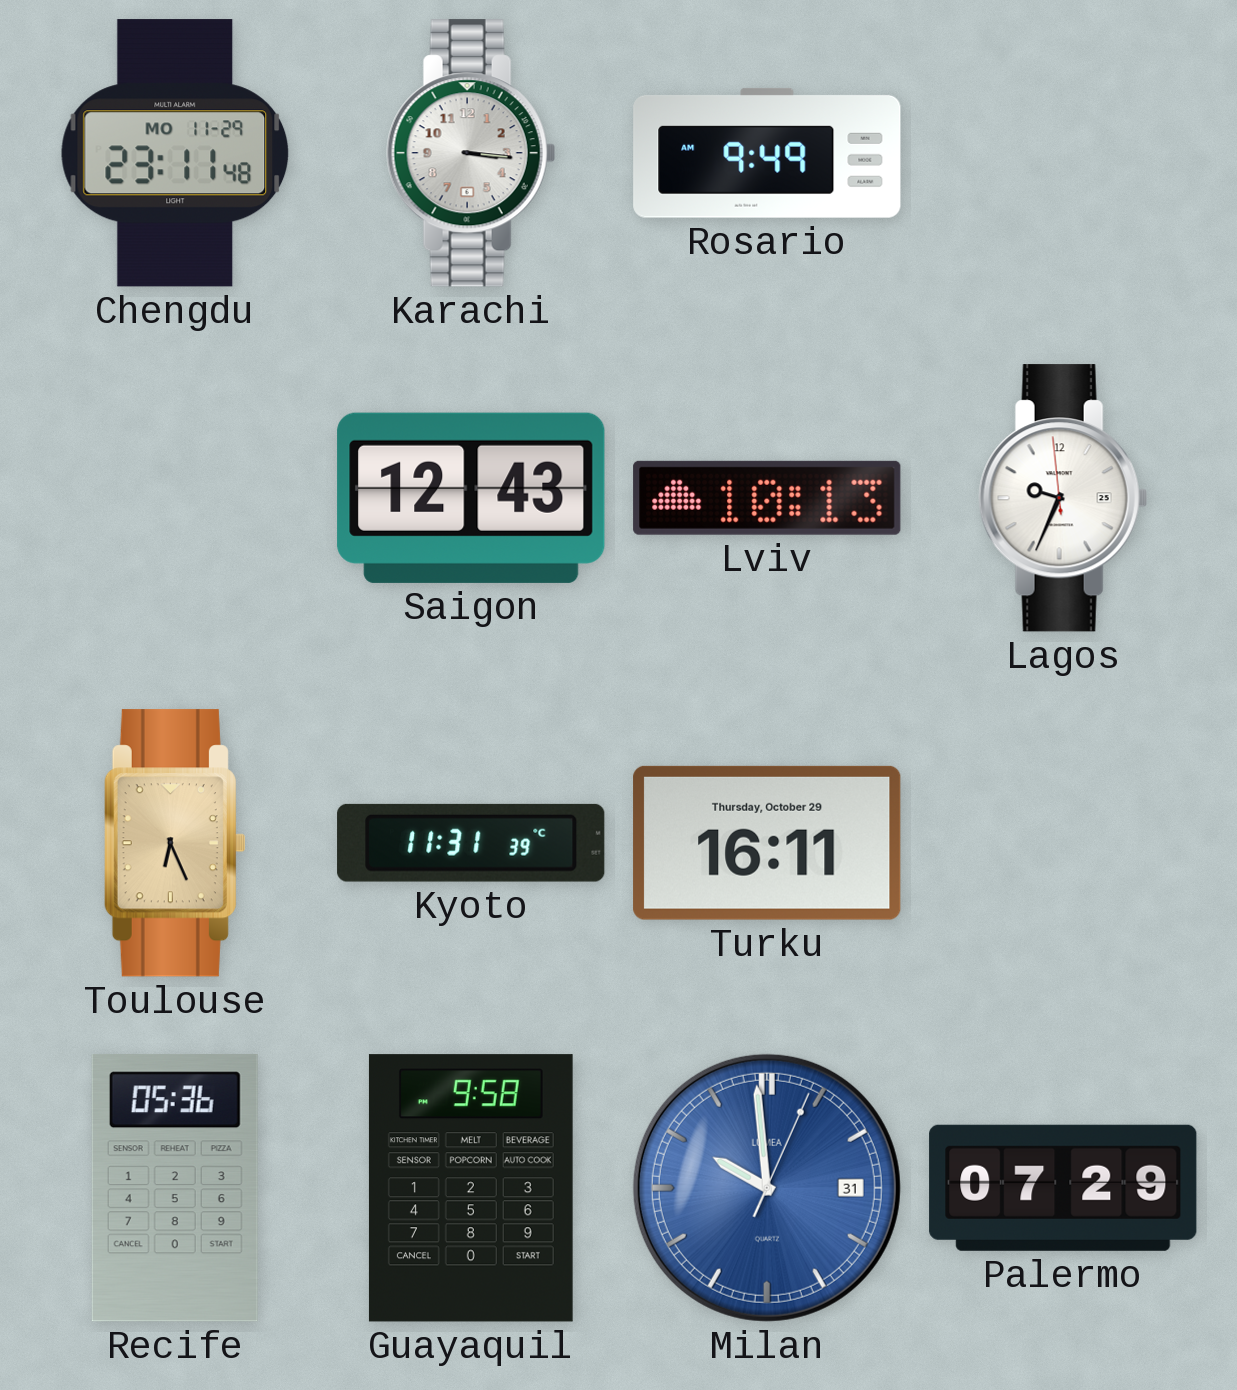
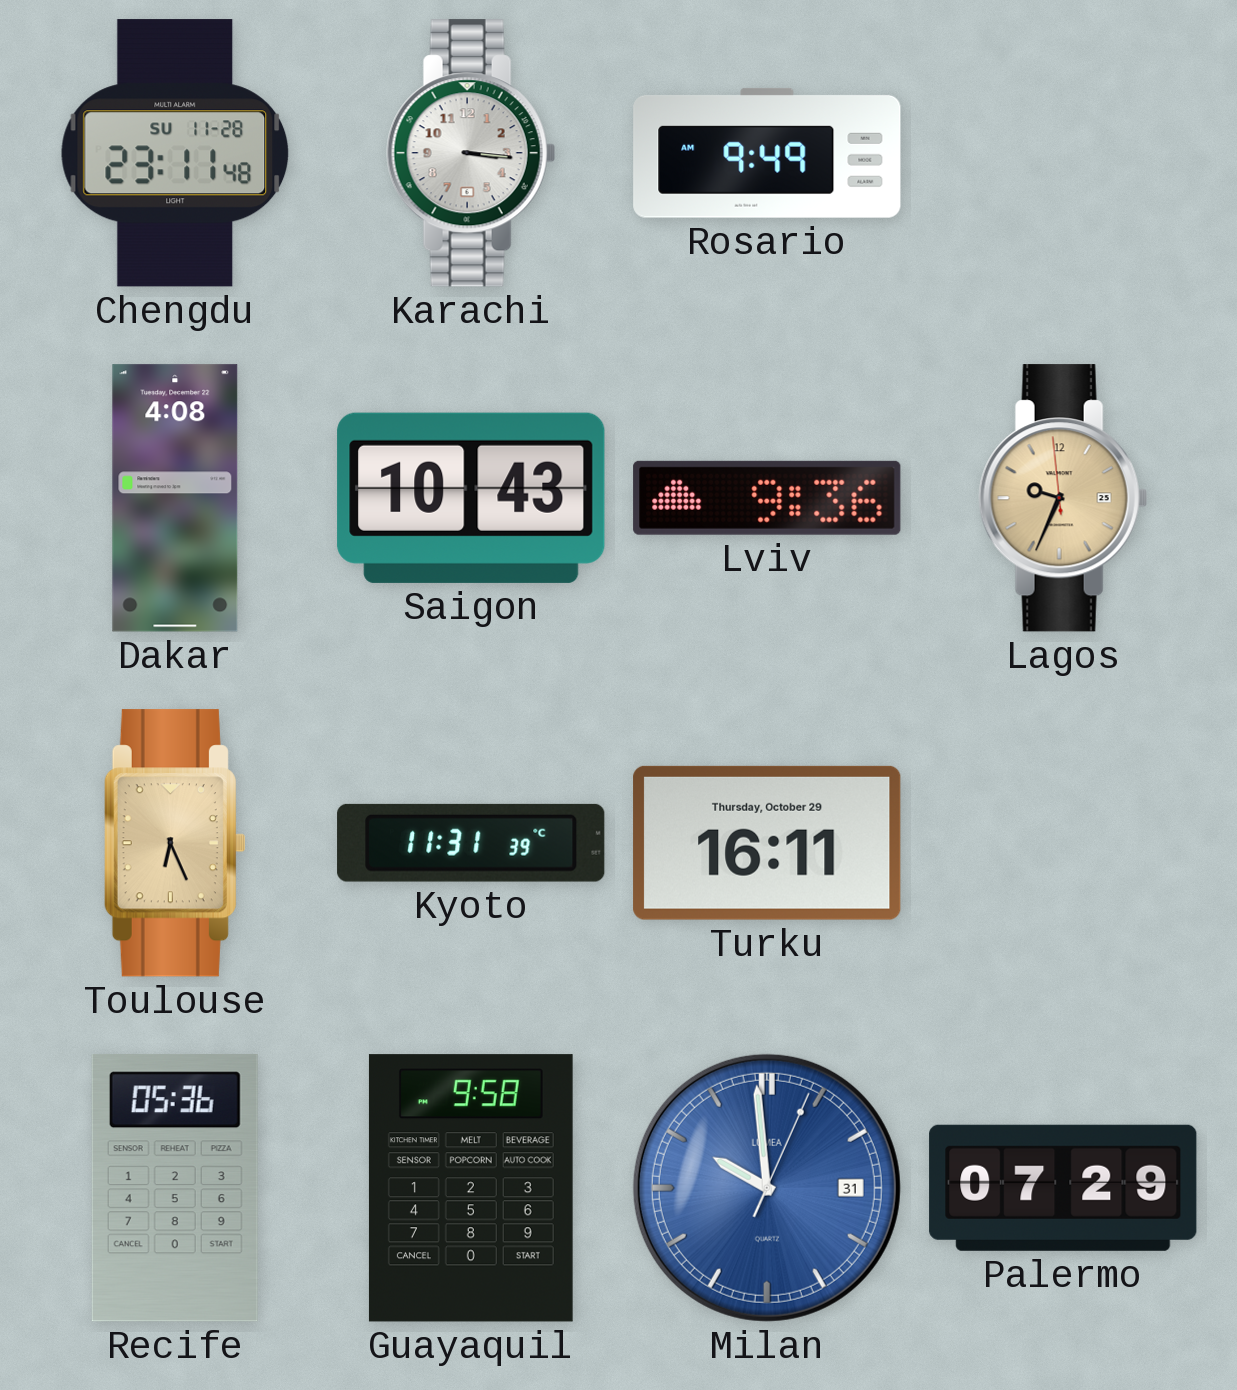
Chengdu date: MO 11-29 -> SU 11-28 (175, 153)
Dakar: none -> 4:08 (175, 498)
Saigon: 12:43 -> 10:43 (471, 498)
Lviv: 10:13 -> 9:36 (767, 498)
Lagos dial: white -> champagne (1063, 498)
